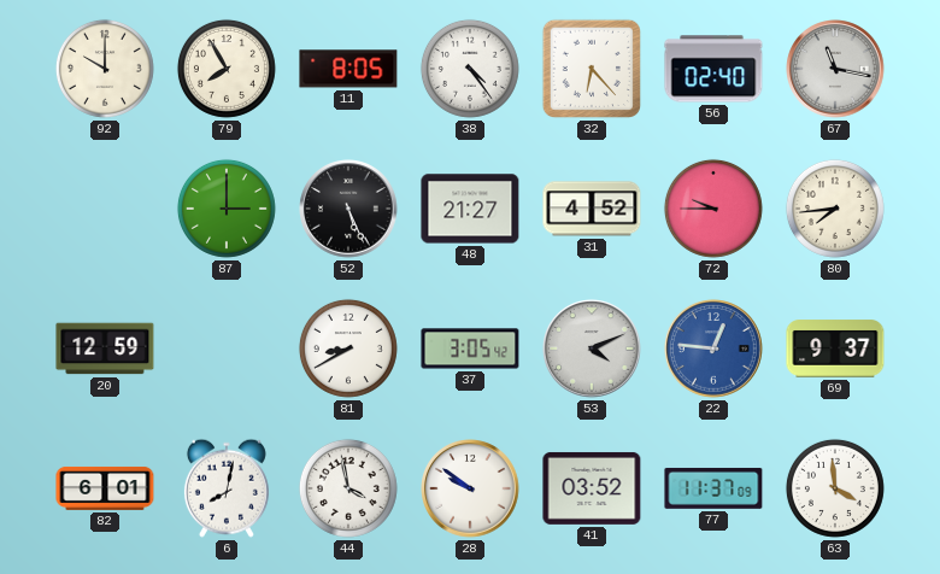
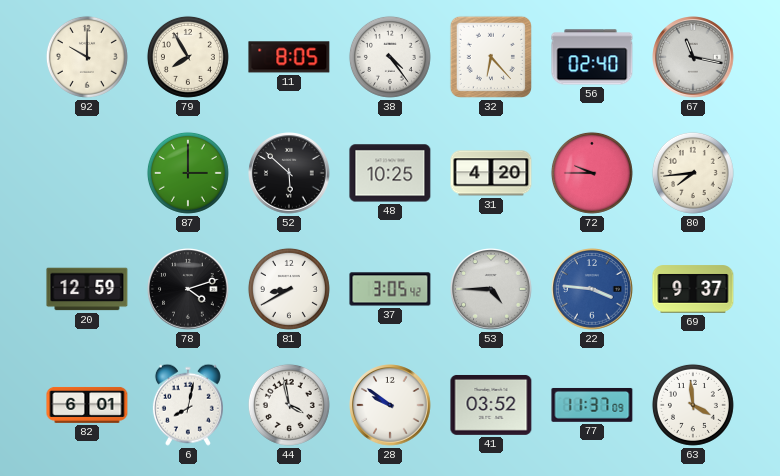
52: 5:26 -> 5:52 (289, 173)
48: 21:27 -> 10:25 (390, 173)
31: 4:52 -> 4:20 (491, 173)
78: none -> 4:12 (188, 289)
53: 4:11 -> 4:45 (491, 289)
22: 12:46 -> 3:46 (592, 289)
